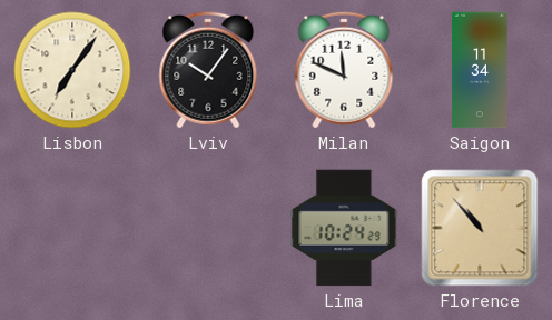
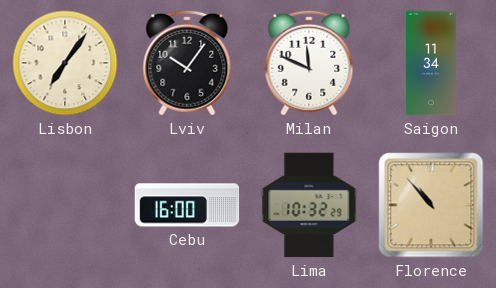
Cebu: none -> 16:00 (187, 205)
Lima: 10:24 -> 10:32 (309, 205)
